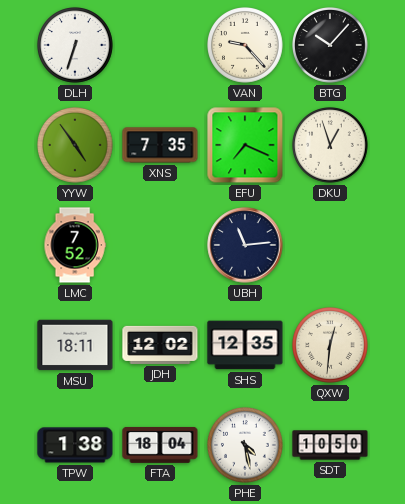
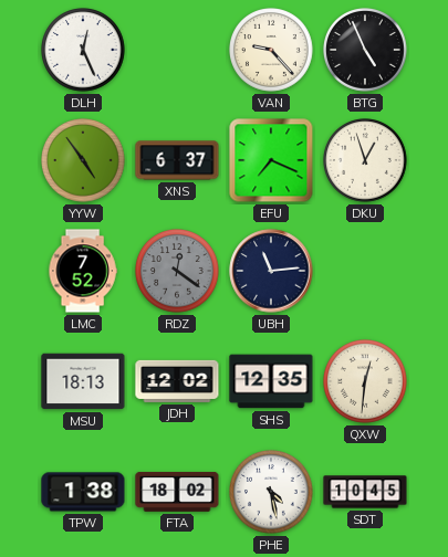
DLH: 6:33 -> 12:26 (84, 51)
BTG: 10:07 -> 4:56 (366, 51)
XNS: 7:35 -> 6:37 (177, 160)
RDZ: none -> 12:21 (178, 272)
MSU: 18:11 -> 18:13 (83, 381)
FTA: 18:04 -> 18:02 (177, 492)
SDT: 10:50 -> 10:45 (365, 492)
